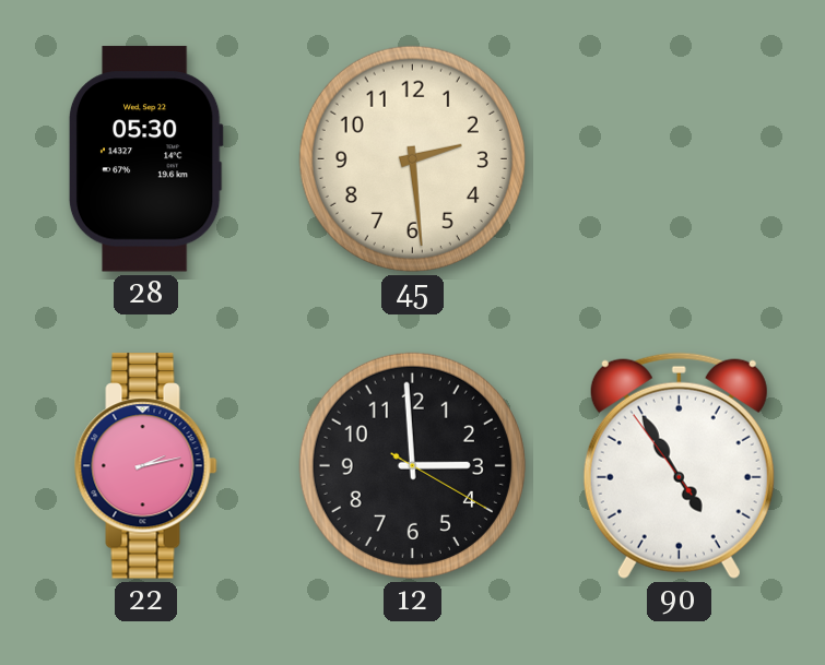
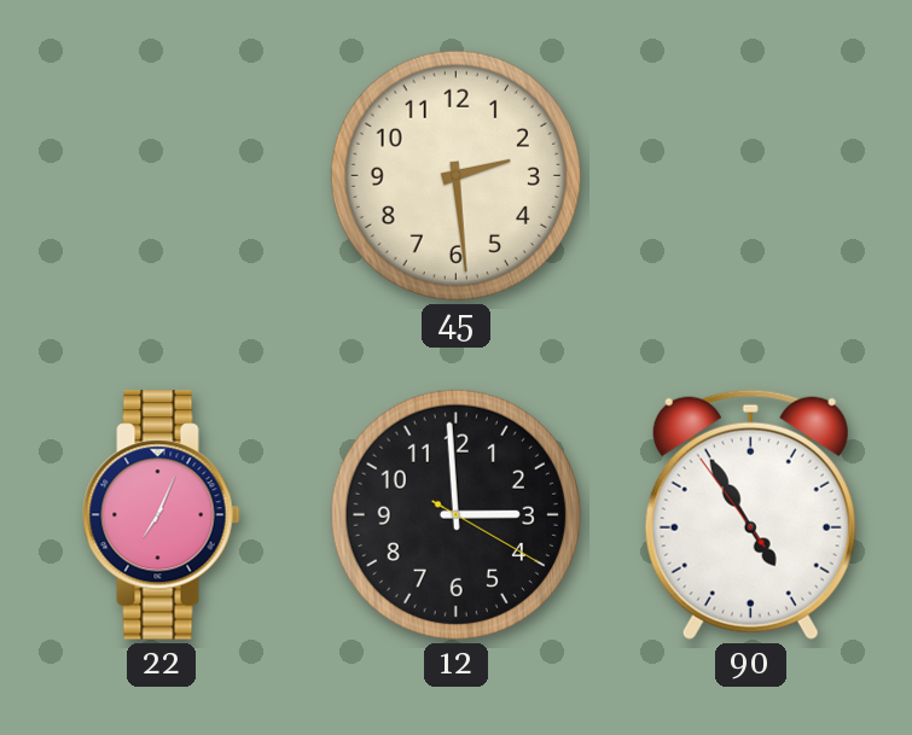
28: 05:30 -> none (145, 159)
22: 2:13 -> 7:04 (162, 515)
